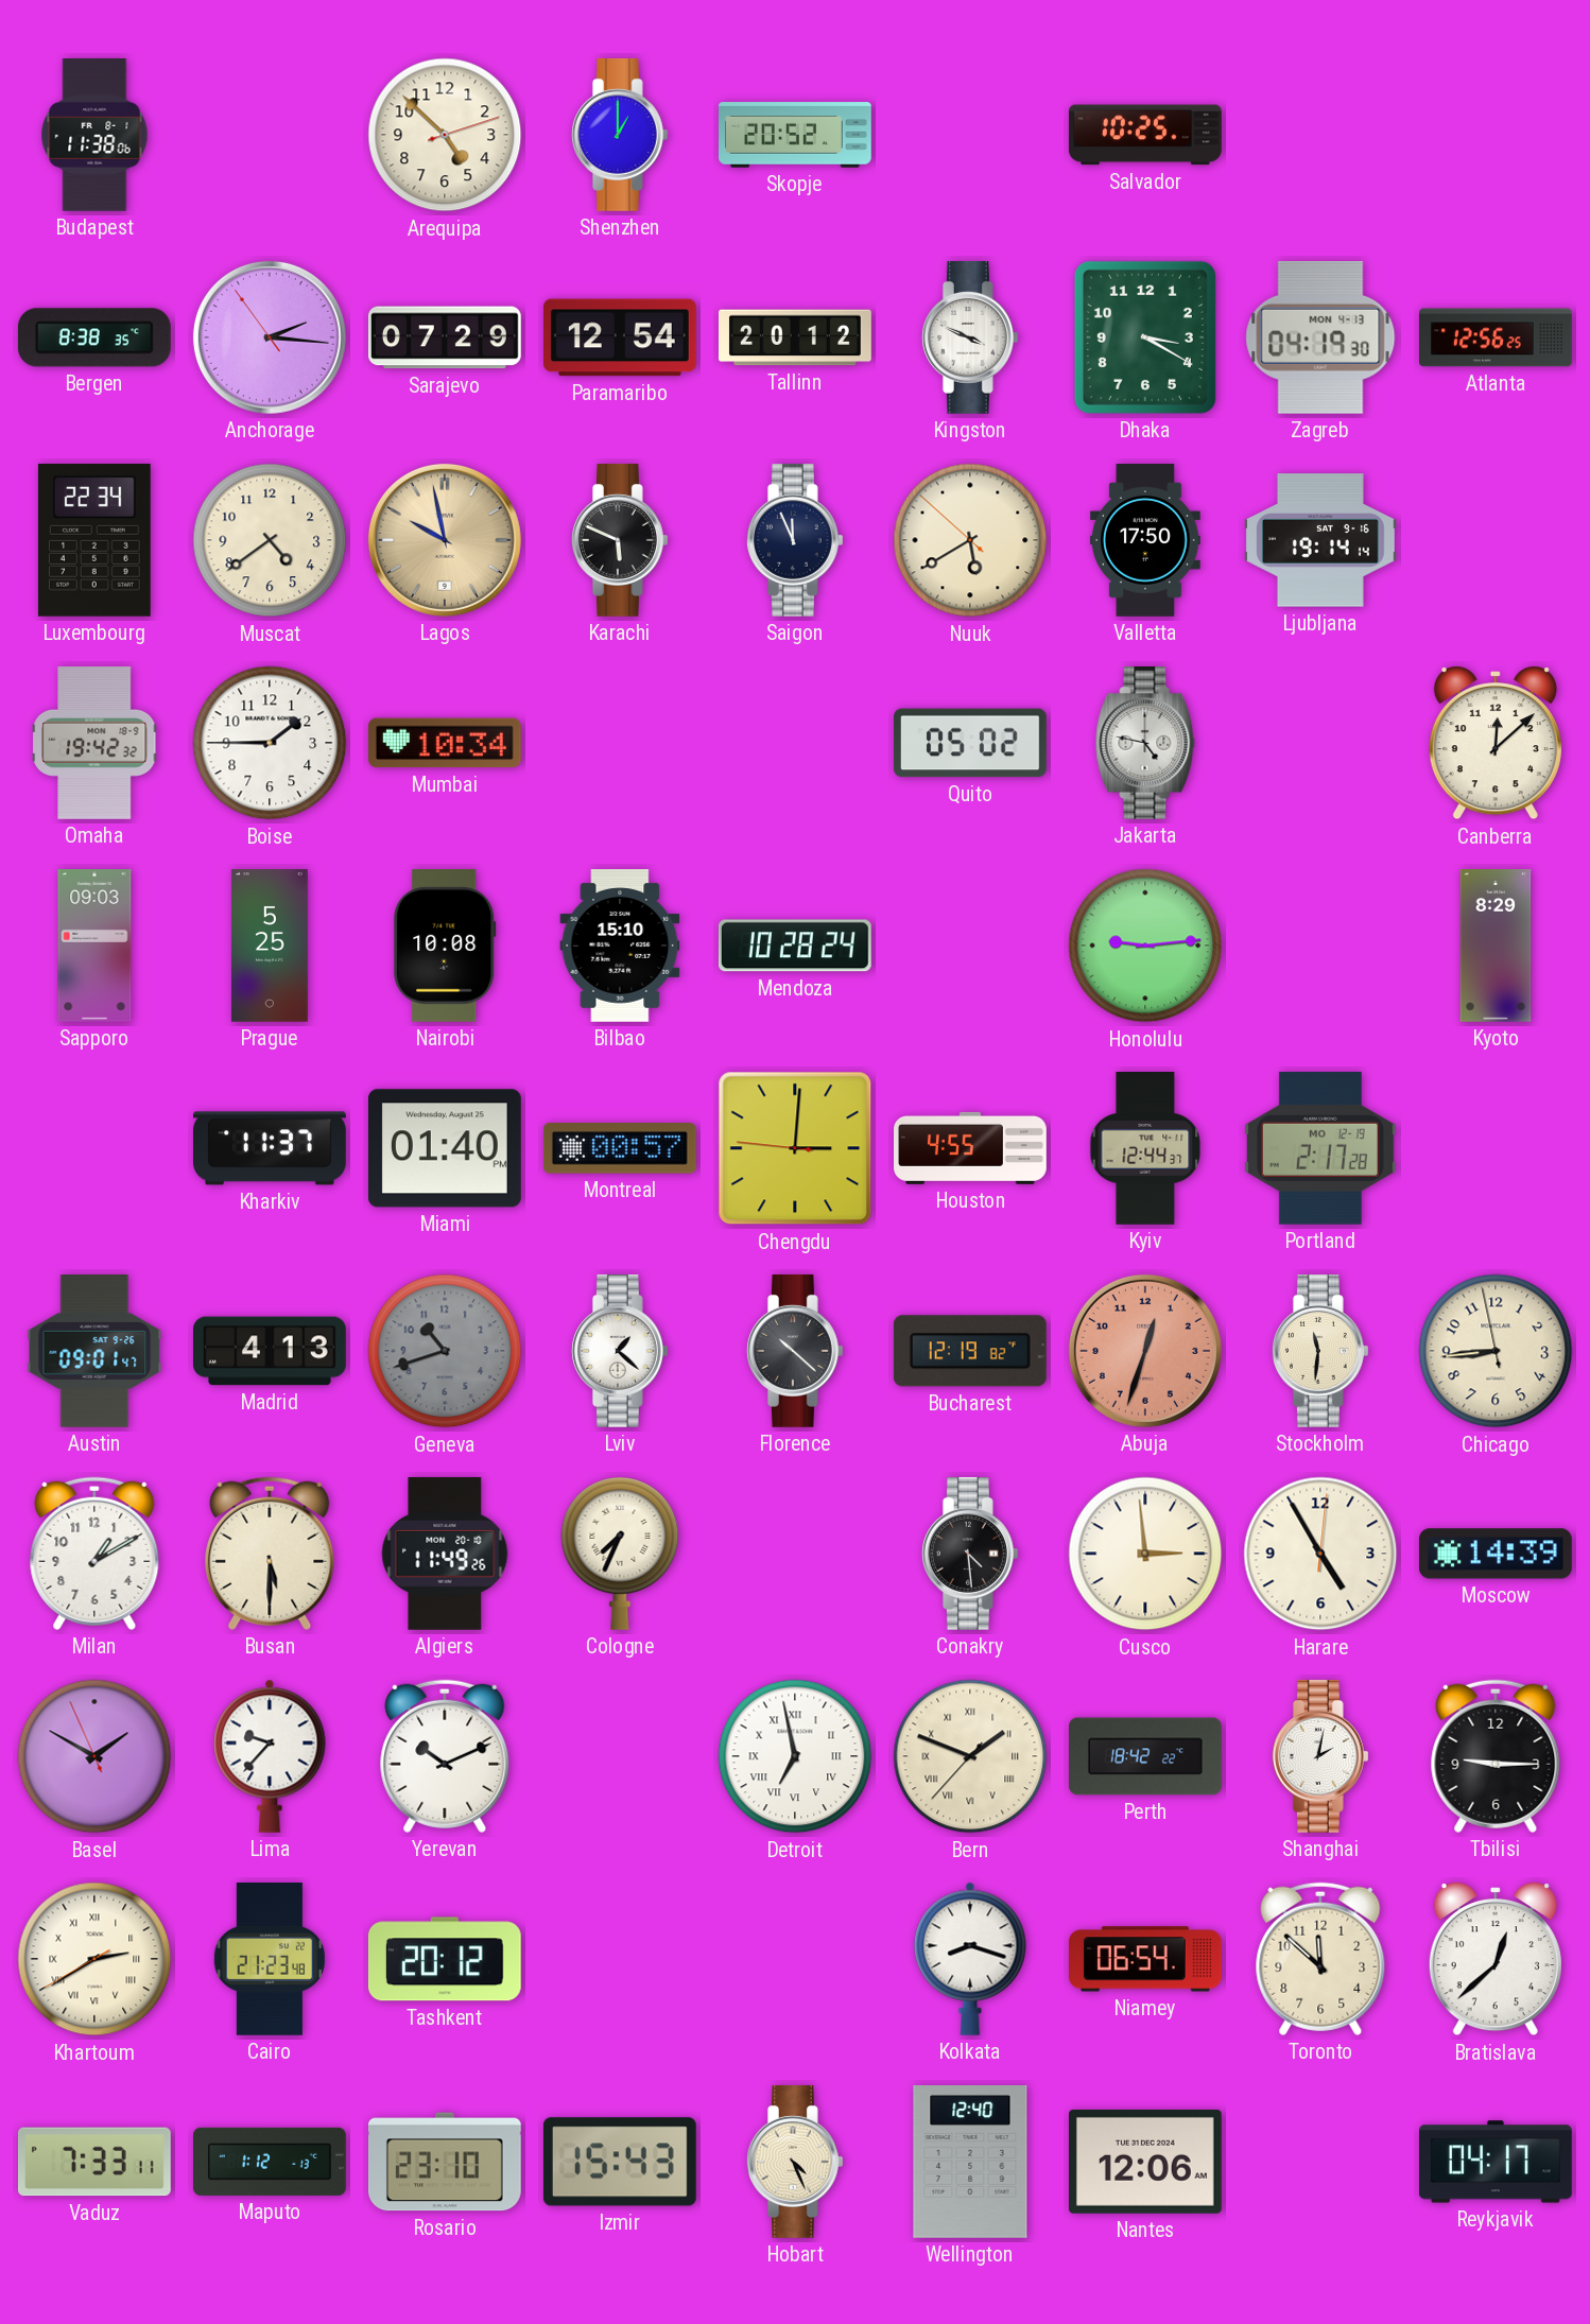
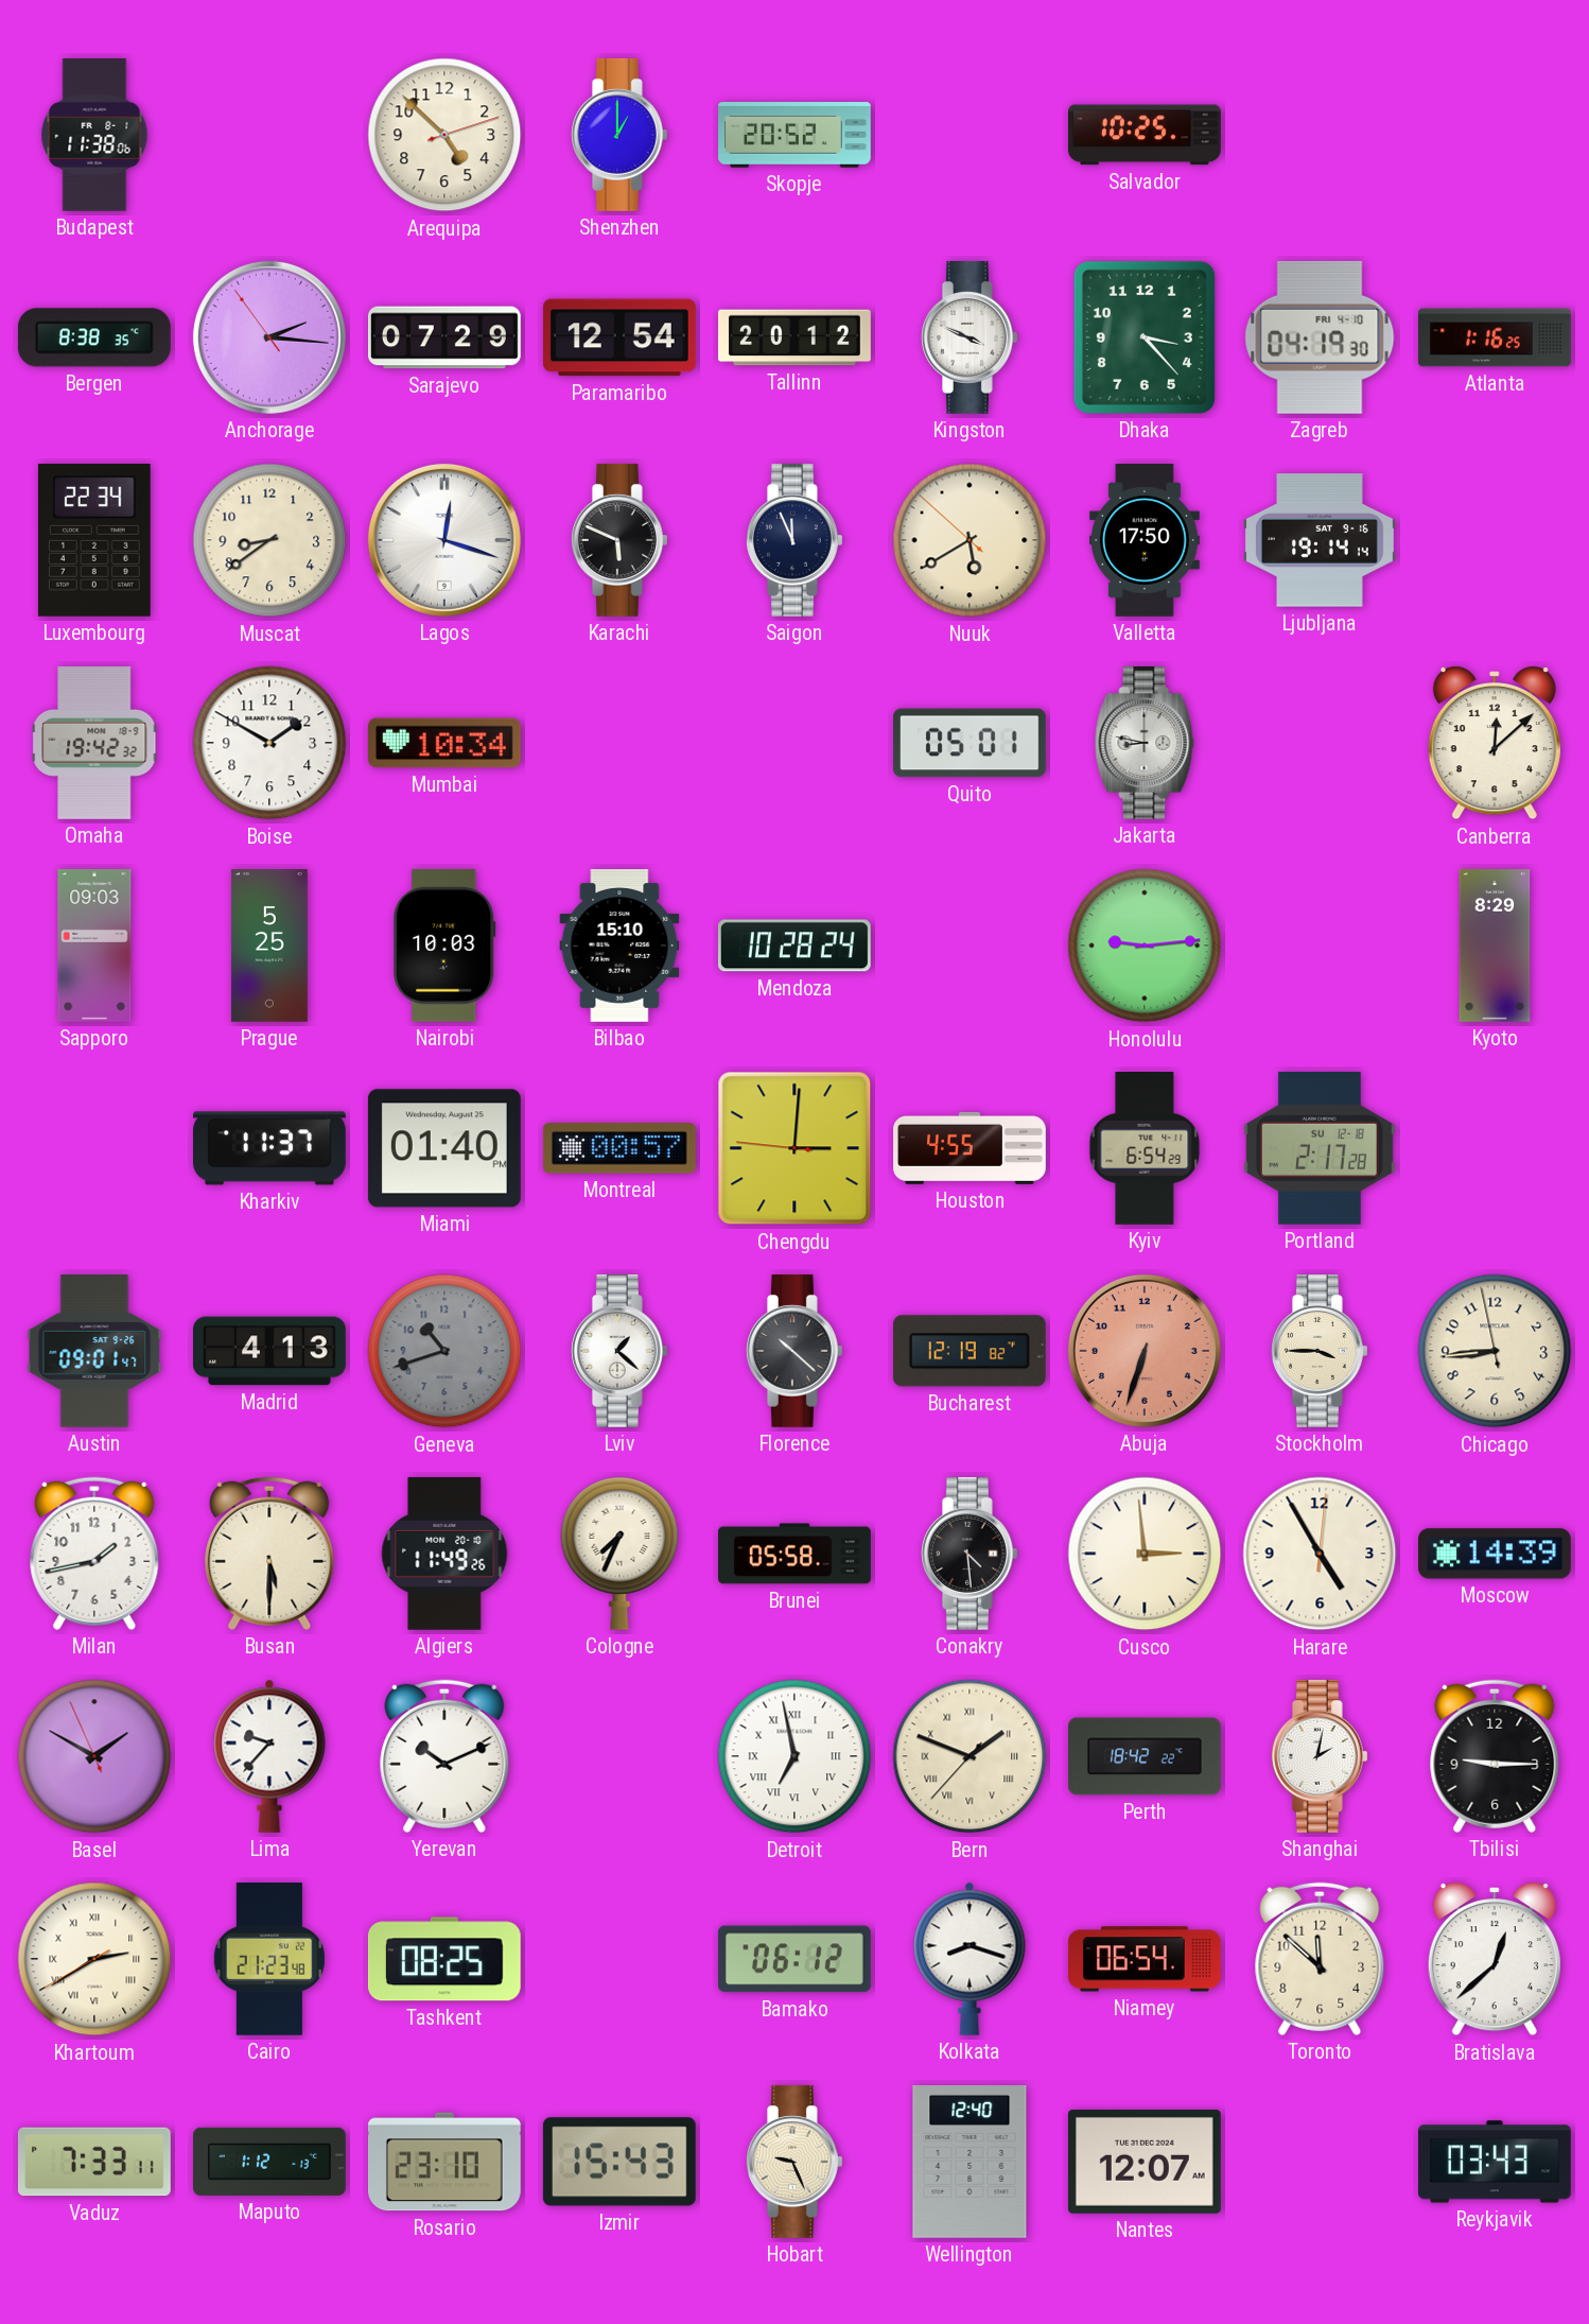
Dhaka: 3:20 -> 3:23 (1145, 337)
Zagreb date: MON 4-13 -> FRI 4-10 (1320, 337)
Atlanta: 12:56 -> 1:16 (1496, 337)
Muscat: 4:39 -> 8:39 (269, 540)
Lagos: 9:58 -> 12:18 (444, 540)
Lagos dial: champagne -> white (444, 540)
Boise: 1:45 -> 1:50 (269, 743)
Quito: 05:02 -> 05:01 (971, 743)
Jakarta: 4:47 -> 8:47 (1145, 743)
Nairobi: 10:08 -> 10:03 (444, 947)
Kyiv: 12:44 -> 6:54 (1145, 1149)
Portland date: MO 12-19 -> SU 12-18 (1320, 1148)
Abuja: 12:33 -> 6:33 (1145, 1351)
Stockholm: 11:31 -> 3:45 (1320, 1351)
Milan: 1:10 -> 1:43 (94, 1554)
Brunei: none -> 05:58 (794, 1554)
Tashkent: 20:12 -> 08:25 (444, 1959)
Bamako: none -> 06:12 (794, 1959)
Hobart: 4:26 -> 9:26 (794, 2162)
Nantes: 12:06 -> 12:07 (1145, 2162)
Reykjavik: 04:17 -> 03:43 (1496, 2162)
